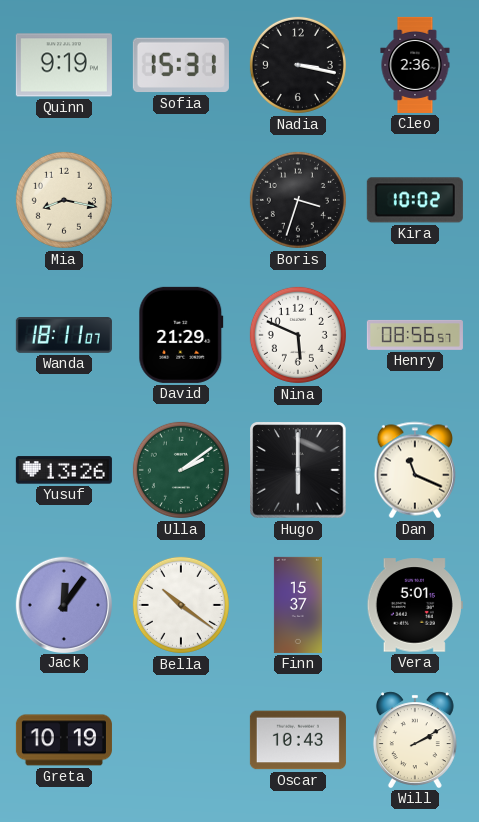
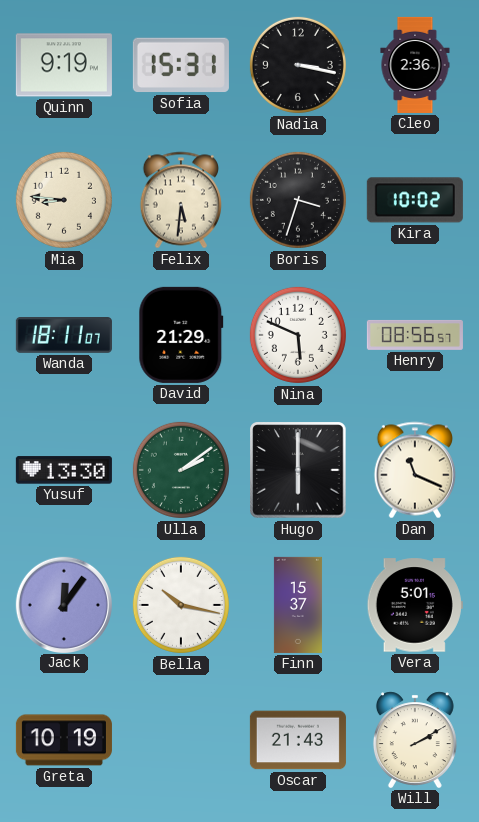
Mia: 8:17 -> 8:46 (64, 200)
Felix: none -> 5:31 (180, 200)
Yusuf: 13:26 -> 13:30 (64, 470)
Bella: 10:21 -> 10:17 (181, 605)
Oscar: 10:43 -> 21:43 (298, 740)
